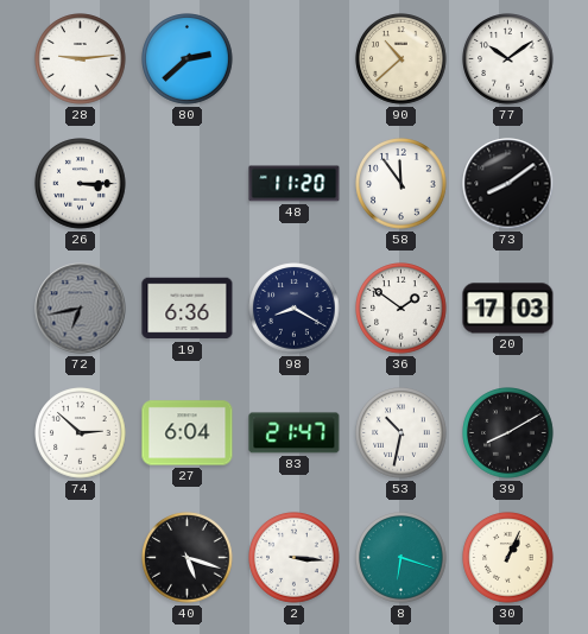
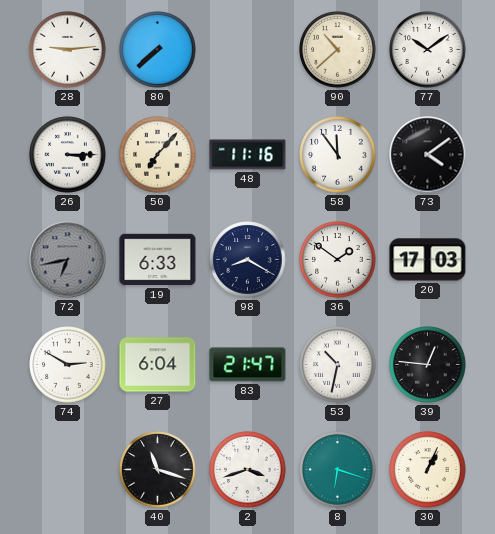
80: 2:38 -> 7:38 (158, 50)
50: none -> 7:07 (158, 155)
48: 11:20 -> 11:16 (248, 155)
73: 8:09 -> 4:09 (428, 155)
19: 6:36 -> 6:33 (158, 260)
74: 2:52 -> 2:50 (68, 365)
39: 8:10 -> 12:46 (428, 365)
40: 5:18 -> 11:18 (158, 470)
2: 3:16 -> 3:42 (248, 470)
